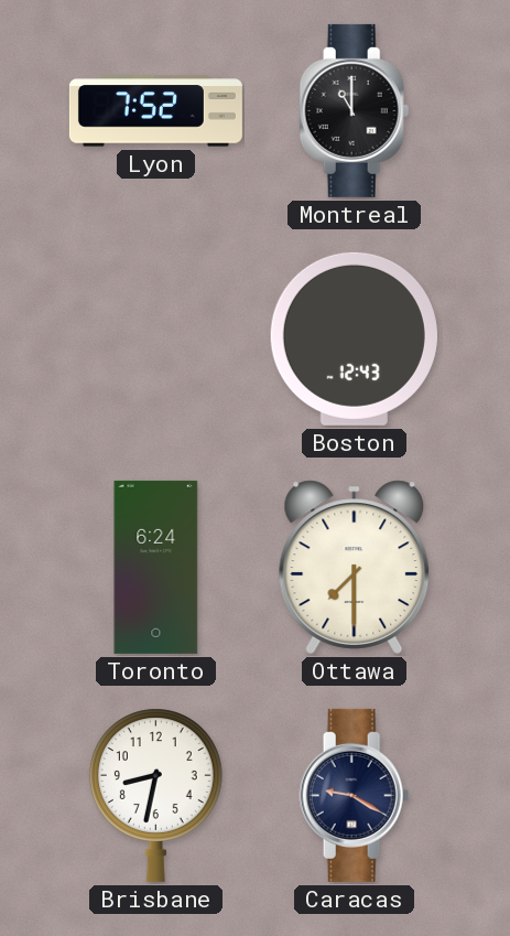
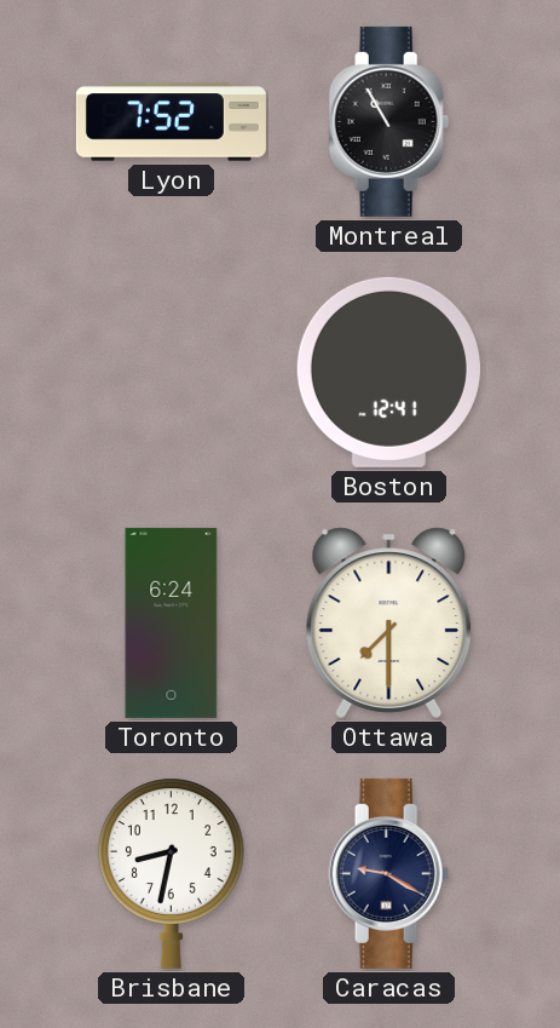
Montreal: 11:00 -> 10:55 (389, 121)
Boston: 12:43 -> 12:41 (388, 372)
